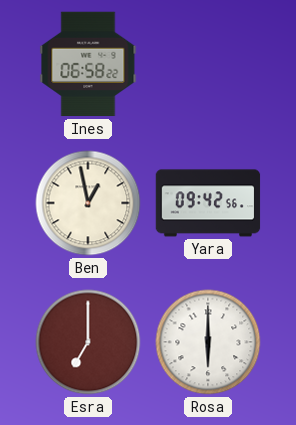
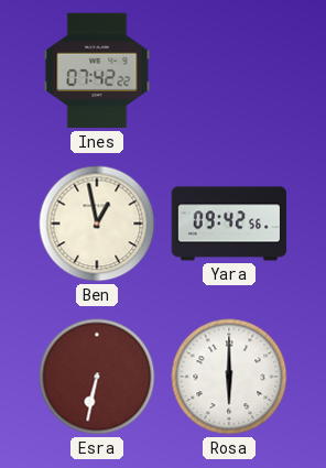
Ines: 06:58 -> 07:42 (97, 70)
Esra: 7:00 -> 6:32 (97, 377)
